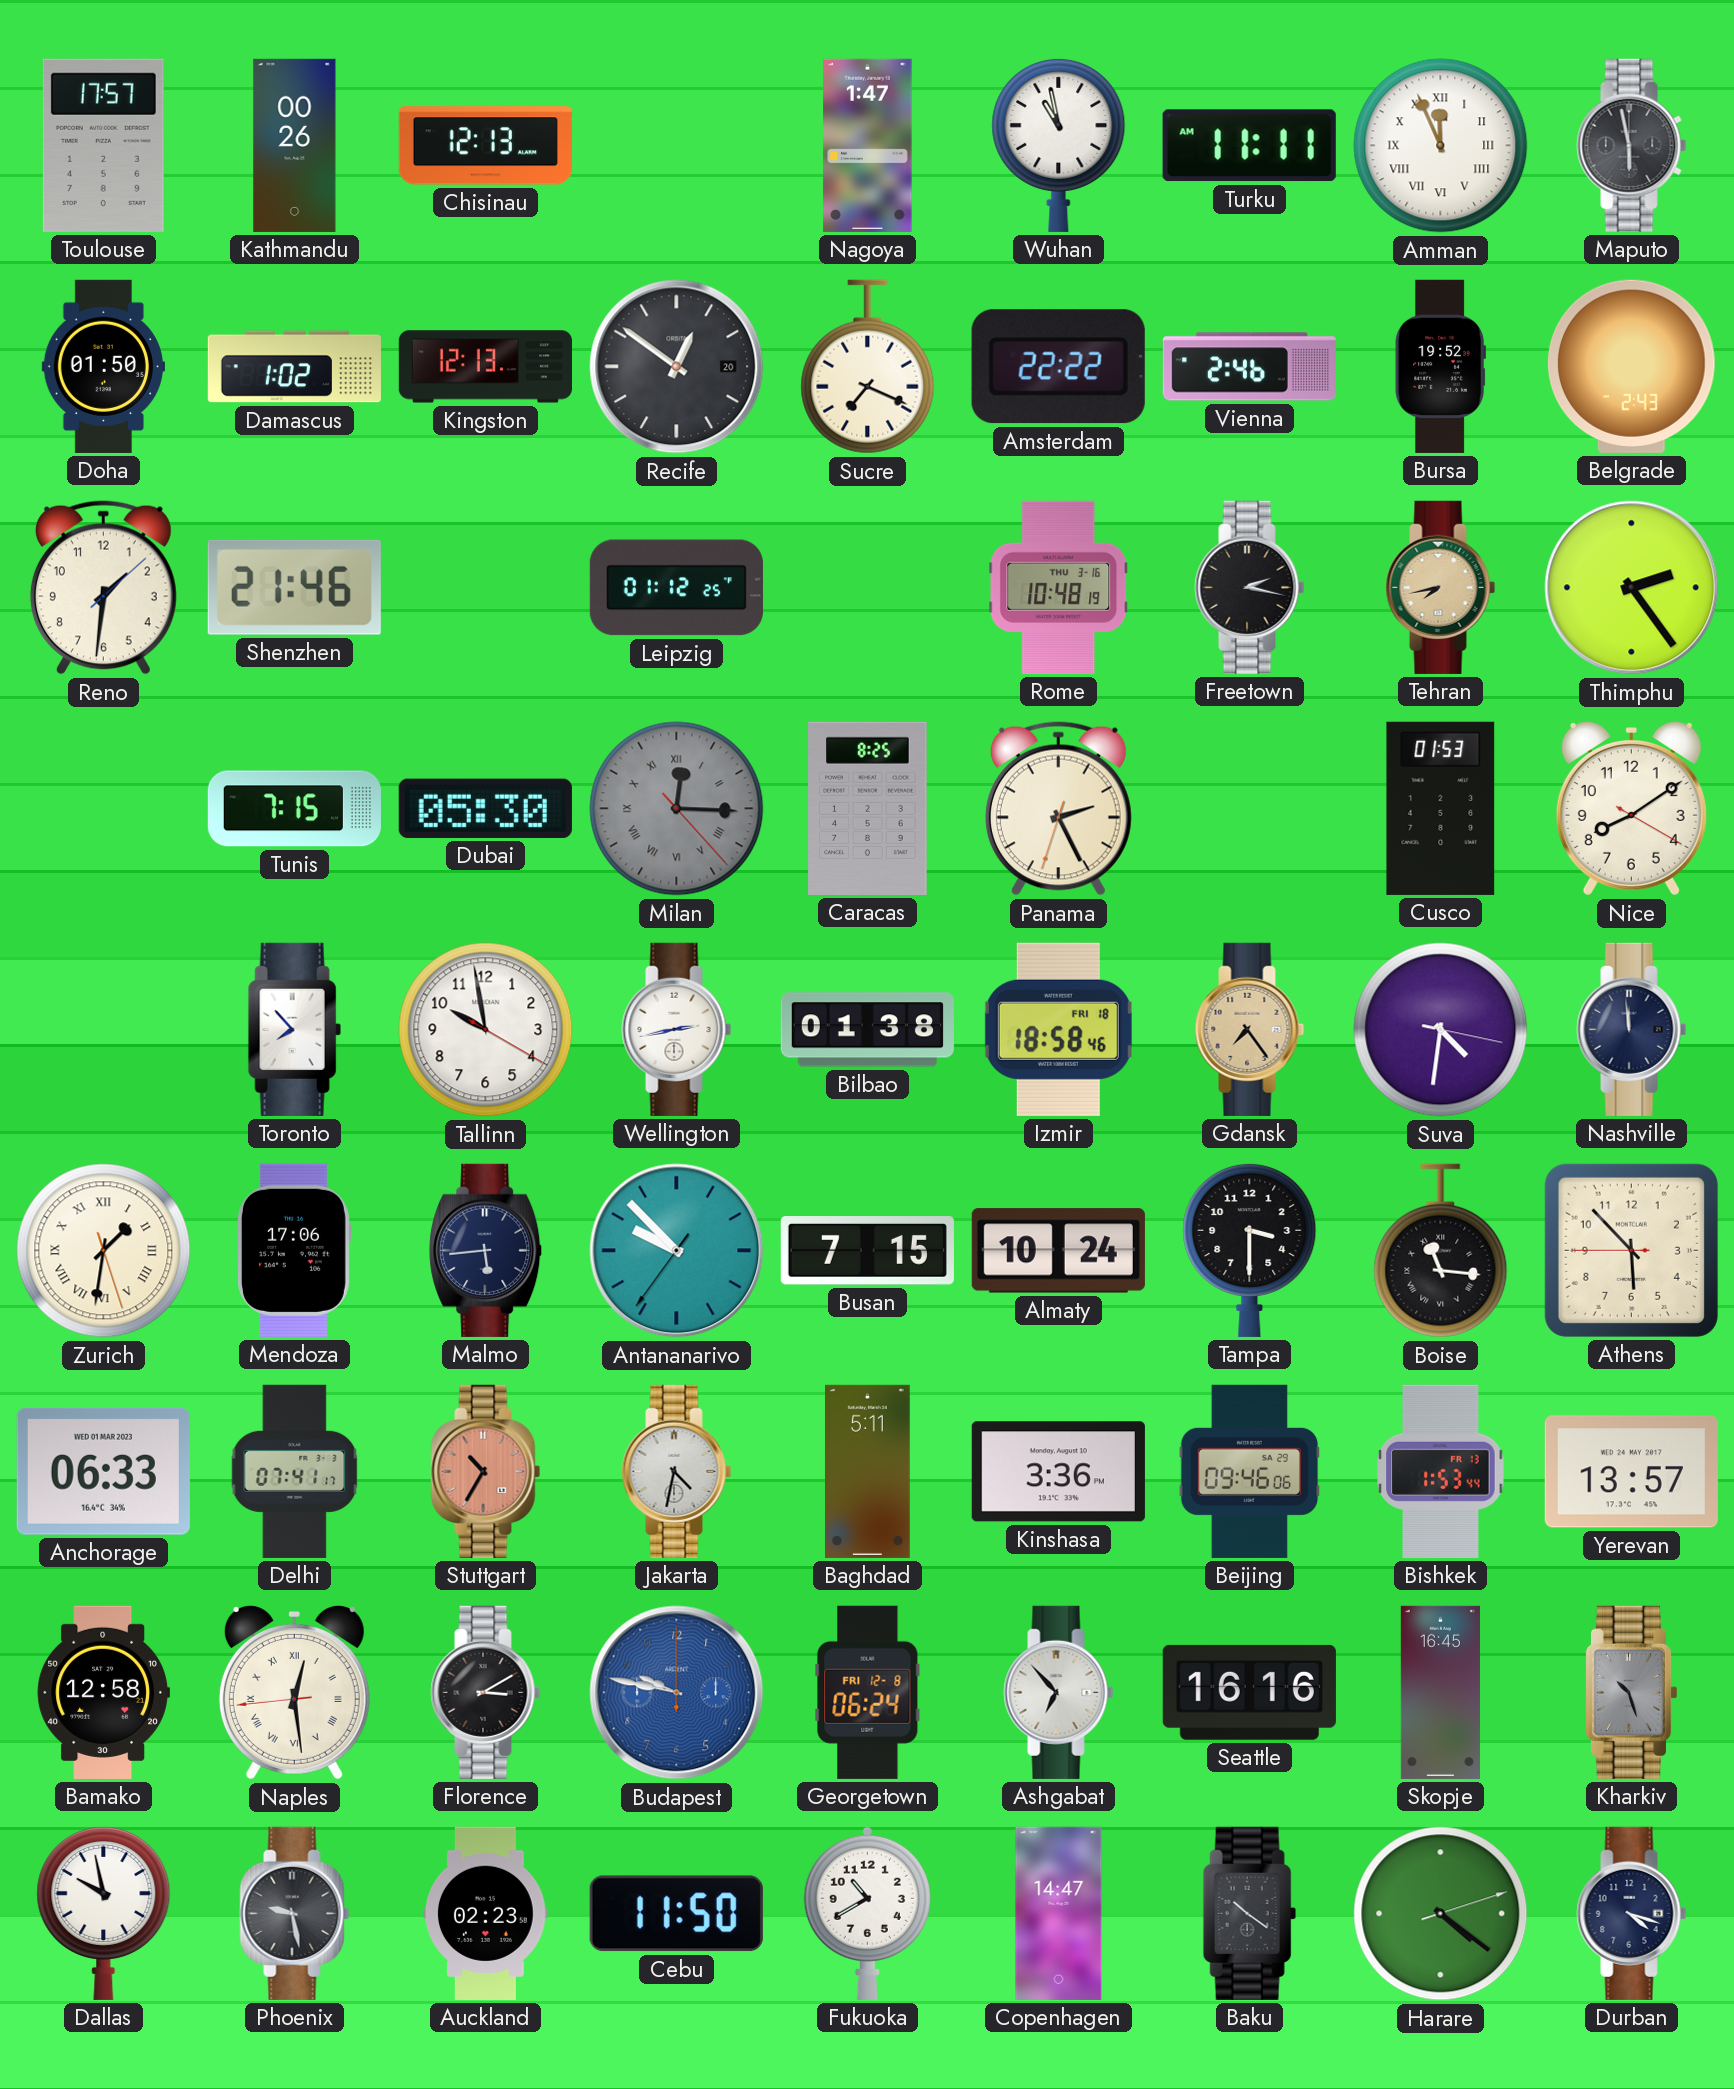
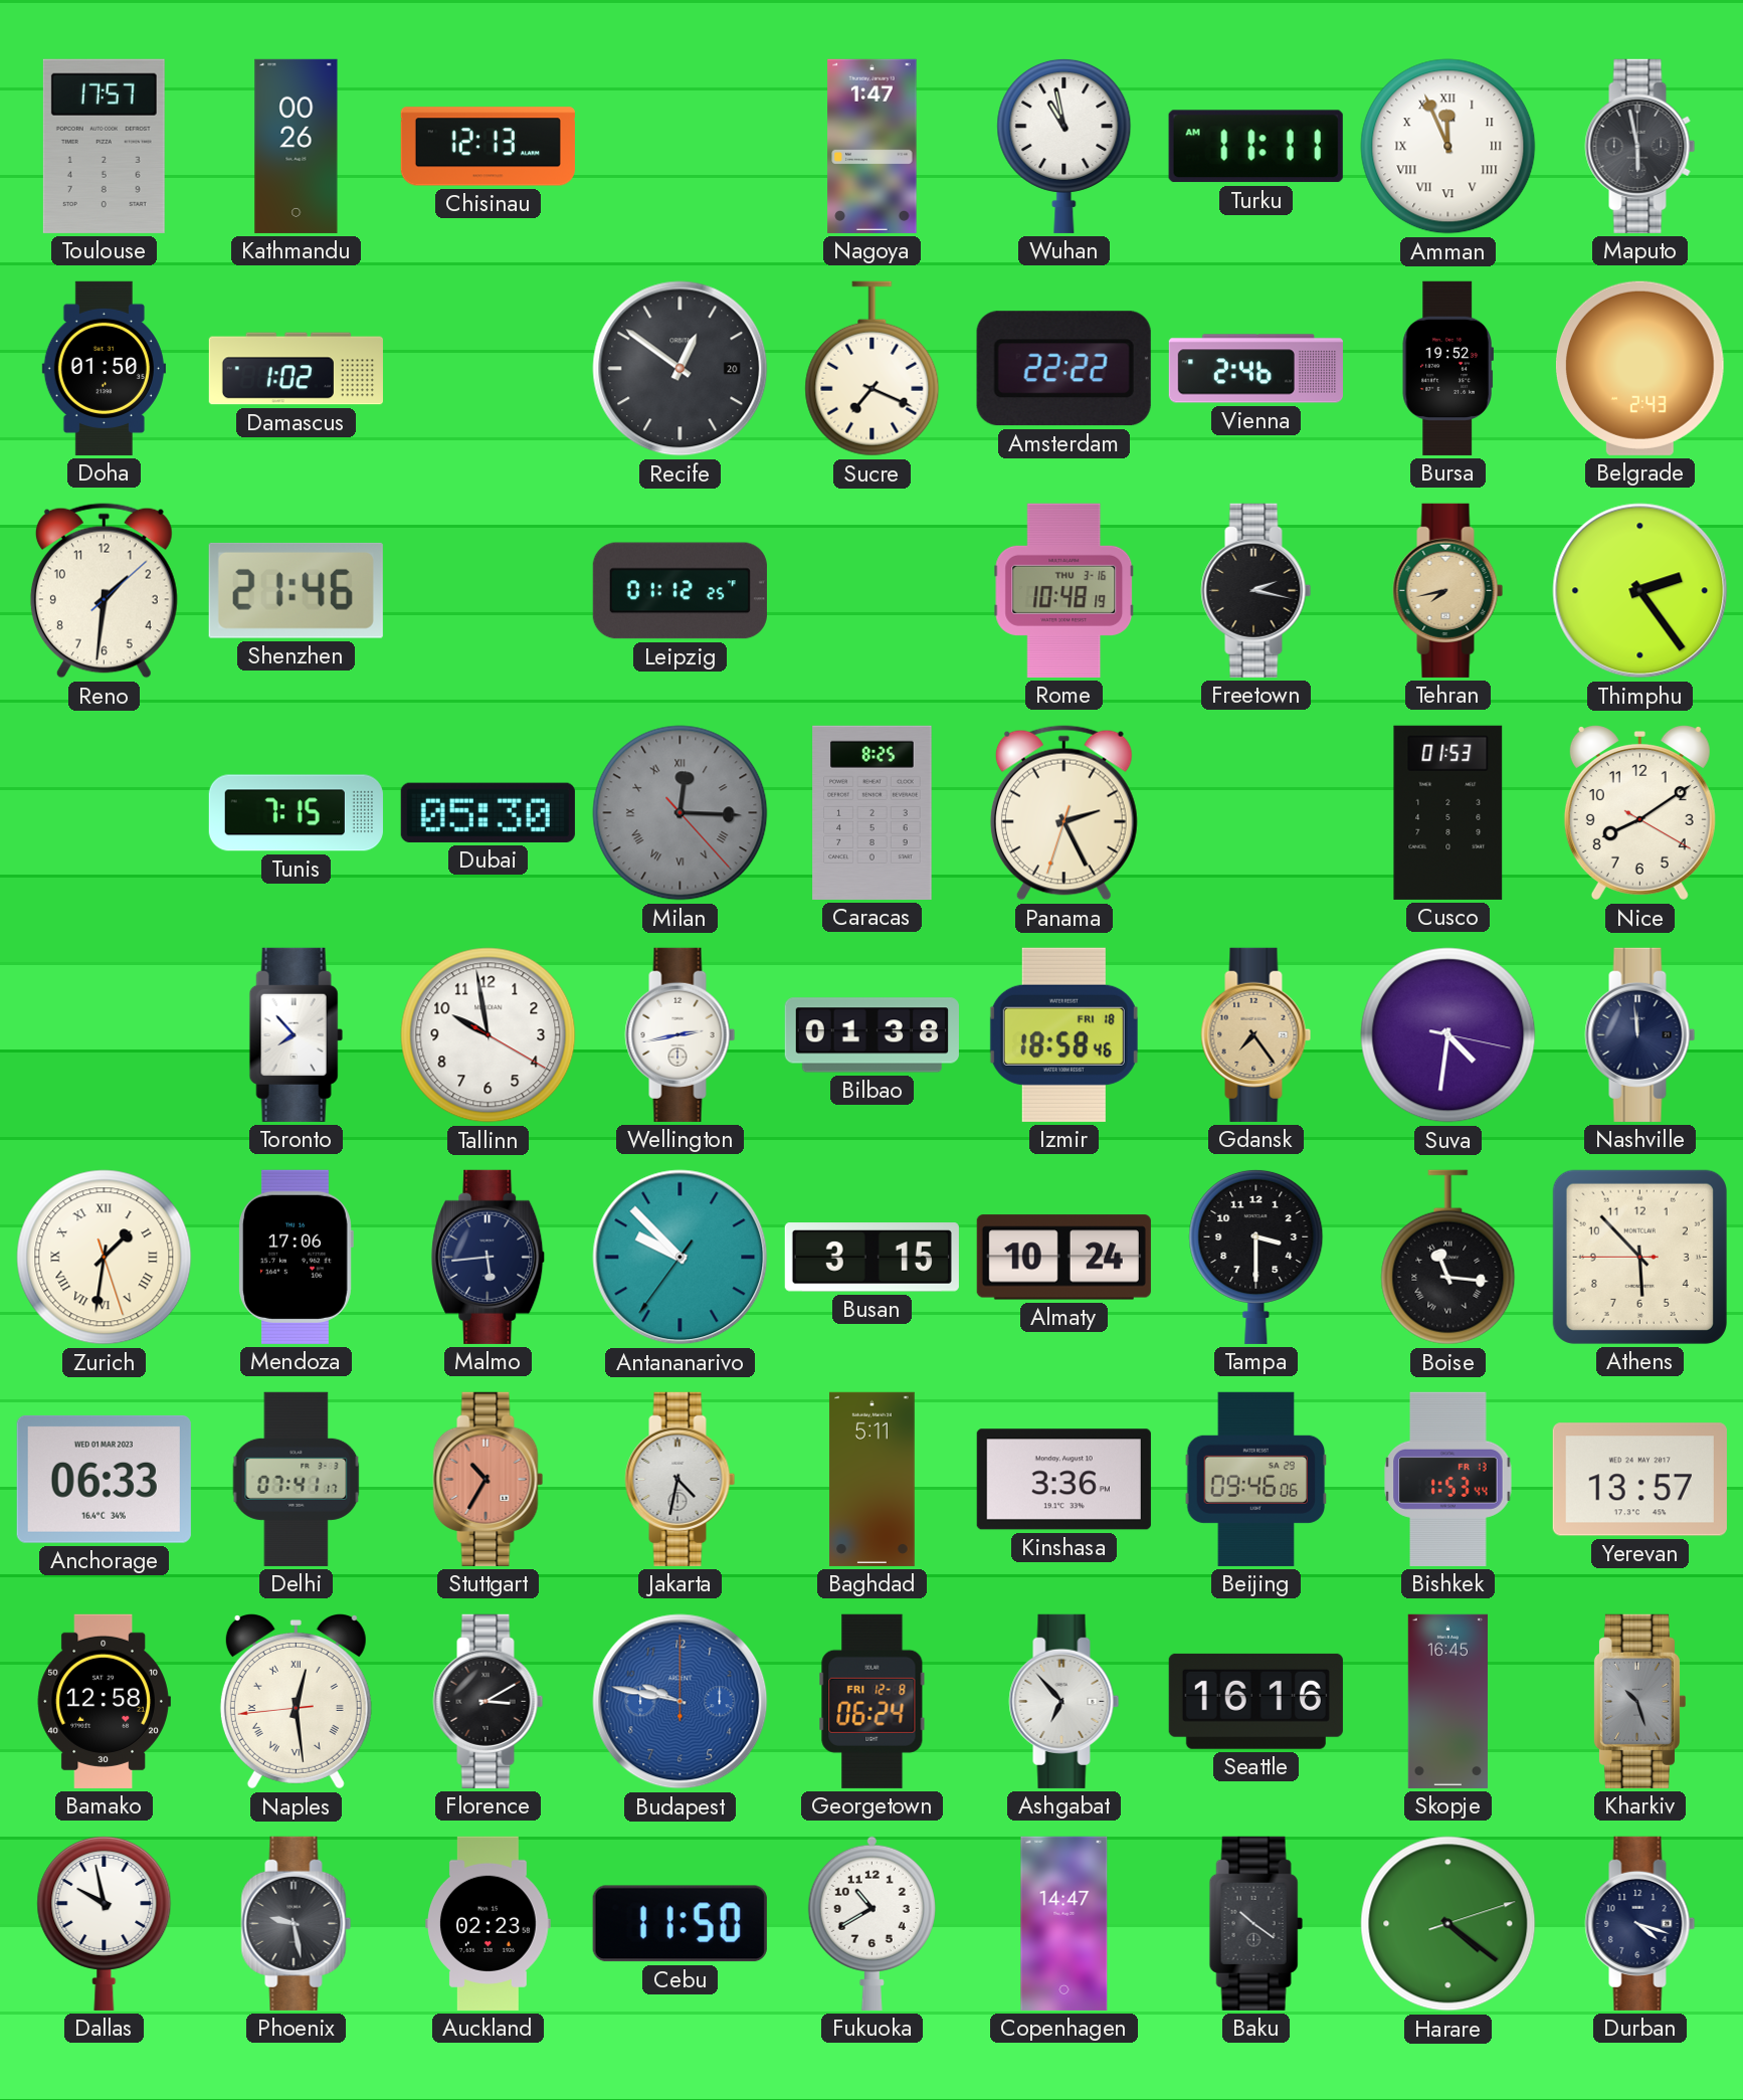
Kingston: 12:13 -> none (485, 367)
Busan: 7:15 -> 3:15 (871, 1258)
